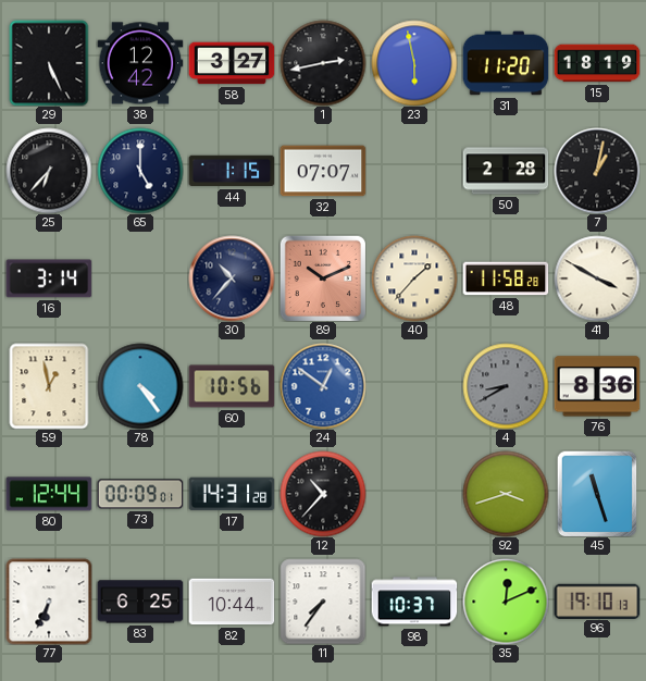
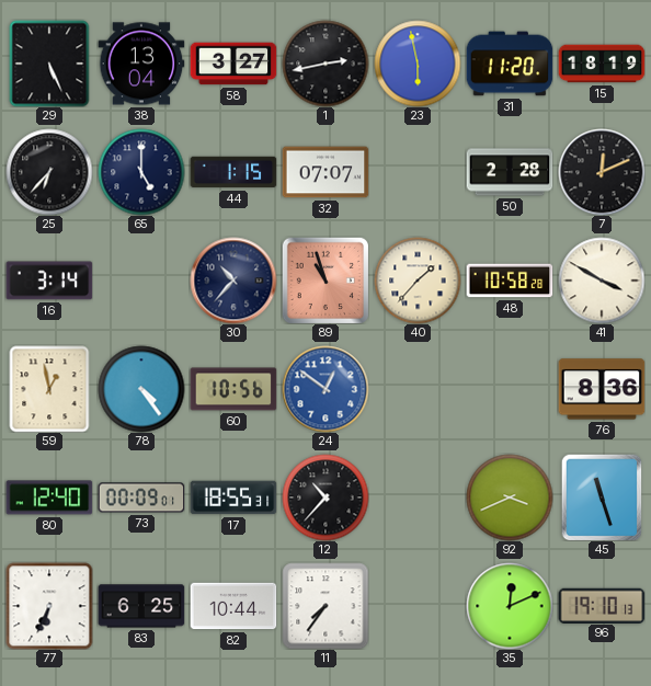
38: 12:42 -> 13:04 (141, 64)
7: 1:02 -> 12:11 (602, 172)
89: 10:11 -> 10:57 (325, 281)
48: 11:58 -> 10:58 (510, 281)
4: 8:40 -> none (506, 386)
80: 12:44 -> 12:40 (49, 498)
17: 14:31 -> 18:55 (233, 498)
92: 3:42 -> 3:41 (510, 498)
98: 10:37 -> none (414, 602)
